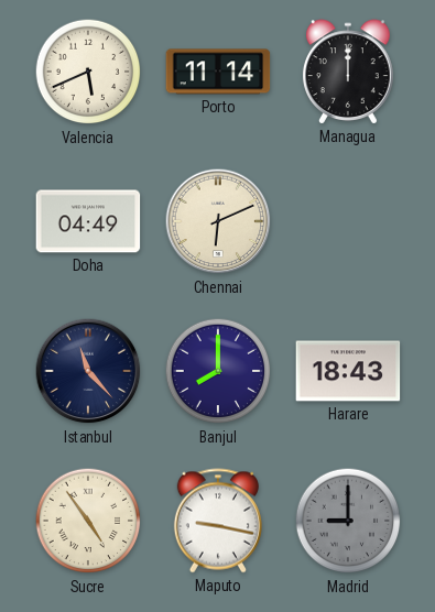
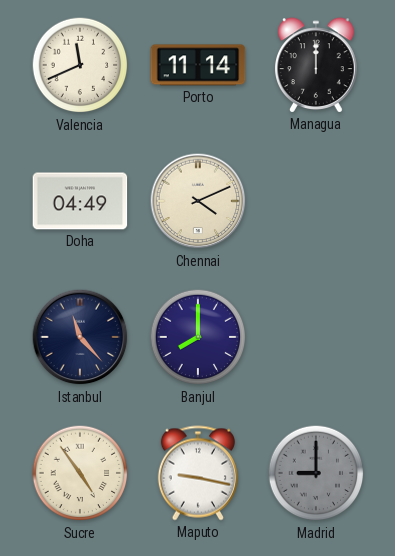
Valencia: 5:41 -> 11:41 (80, 65)
Chennai: 6:11 -> 4:11 (198, 201)
Harare: 18:43 -> none (348, 371)
